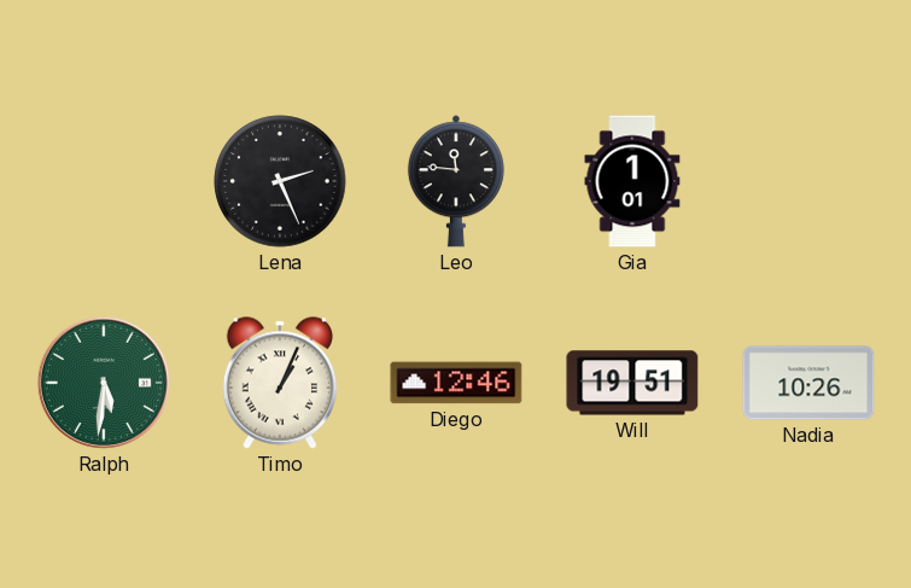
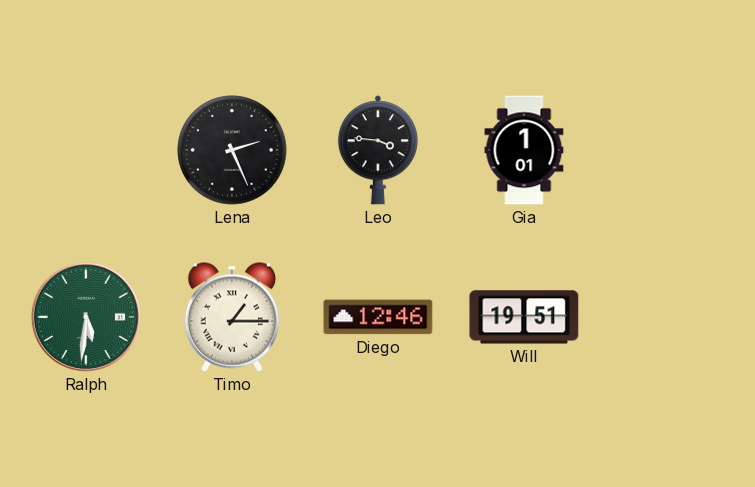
Leo: 11:46 -> 3:46 (378, 150)
Timo: 1:04 -> 1:15 (232, 317)
Nadia: 10:26 -> none (808, 383)
